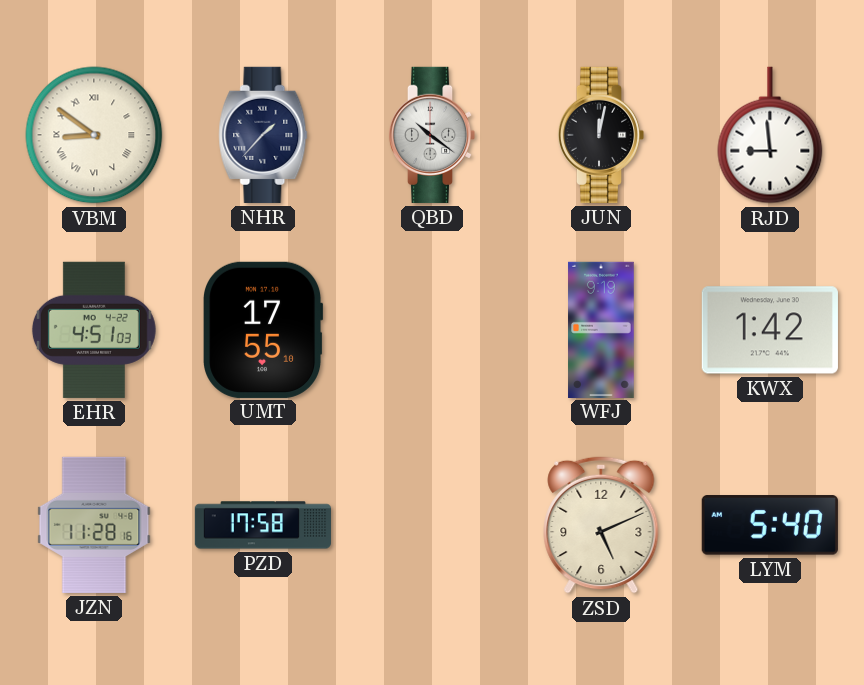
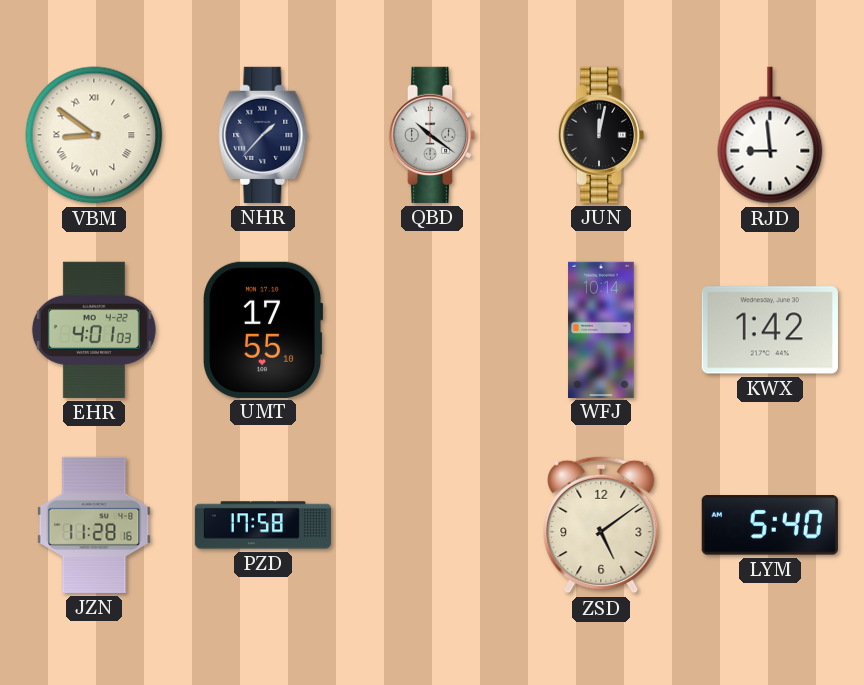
EHR: 4:51 -> 4:01 (94, 330)
WFJ: 9:19 -> 10:14 (601, 329)
ZSD: 5:11 -> 5:09 (601, 525)
